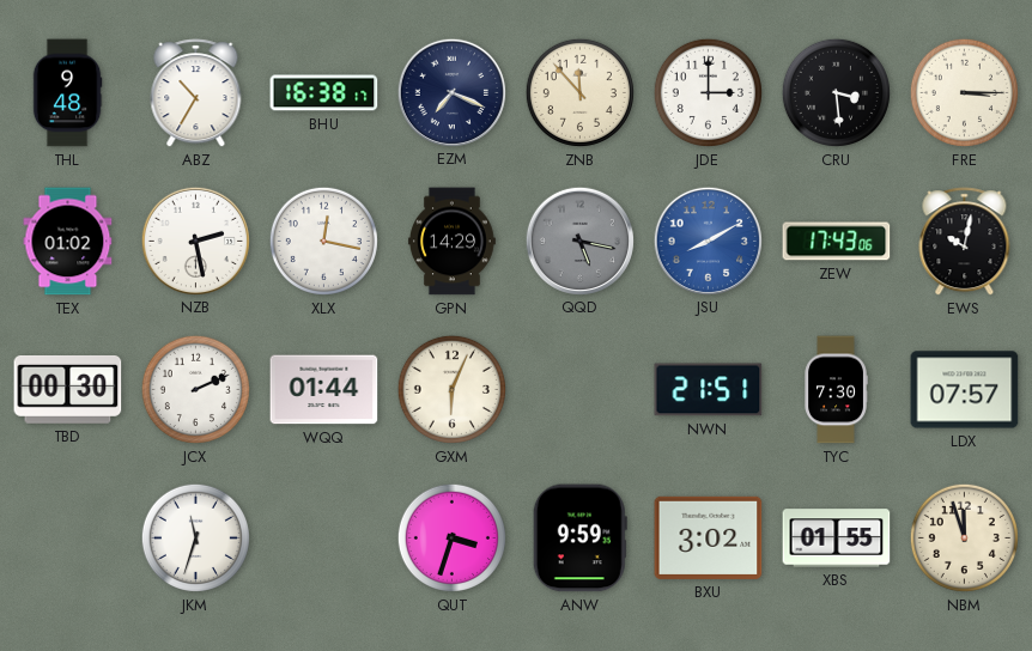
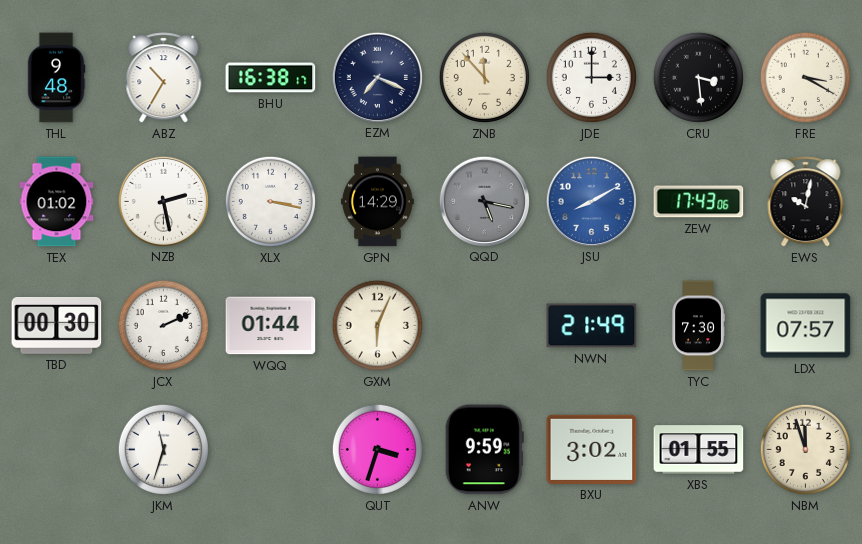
FRE: 3:15 -> 3:20 (805, 77)
XLX: 12:17 -> 3:17 (270, 201)
NWN: 21:51 -> 21:49 (592, 326)
